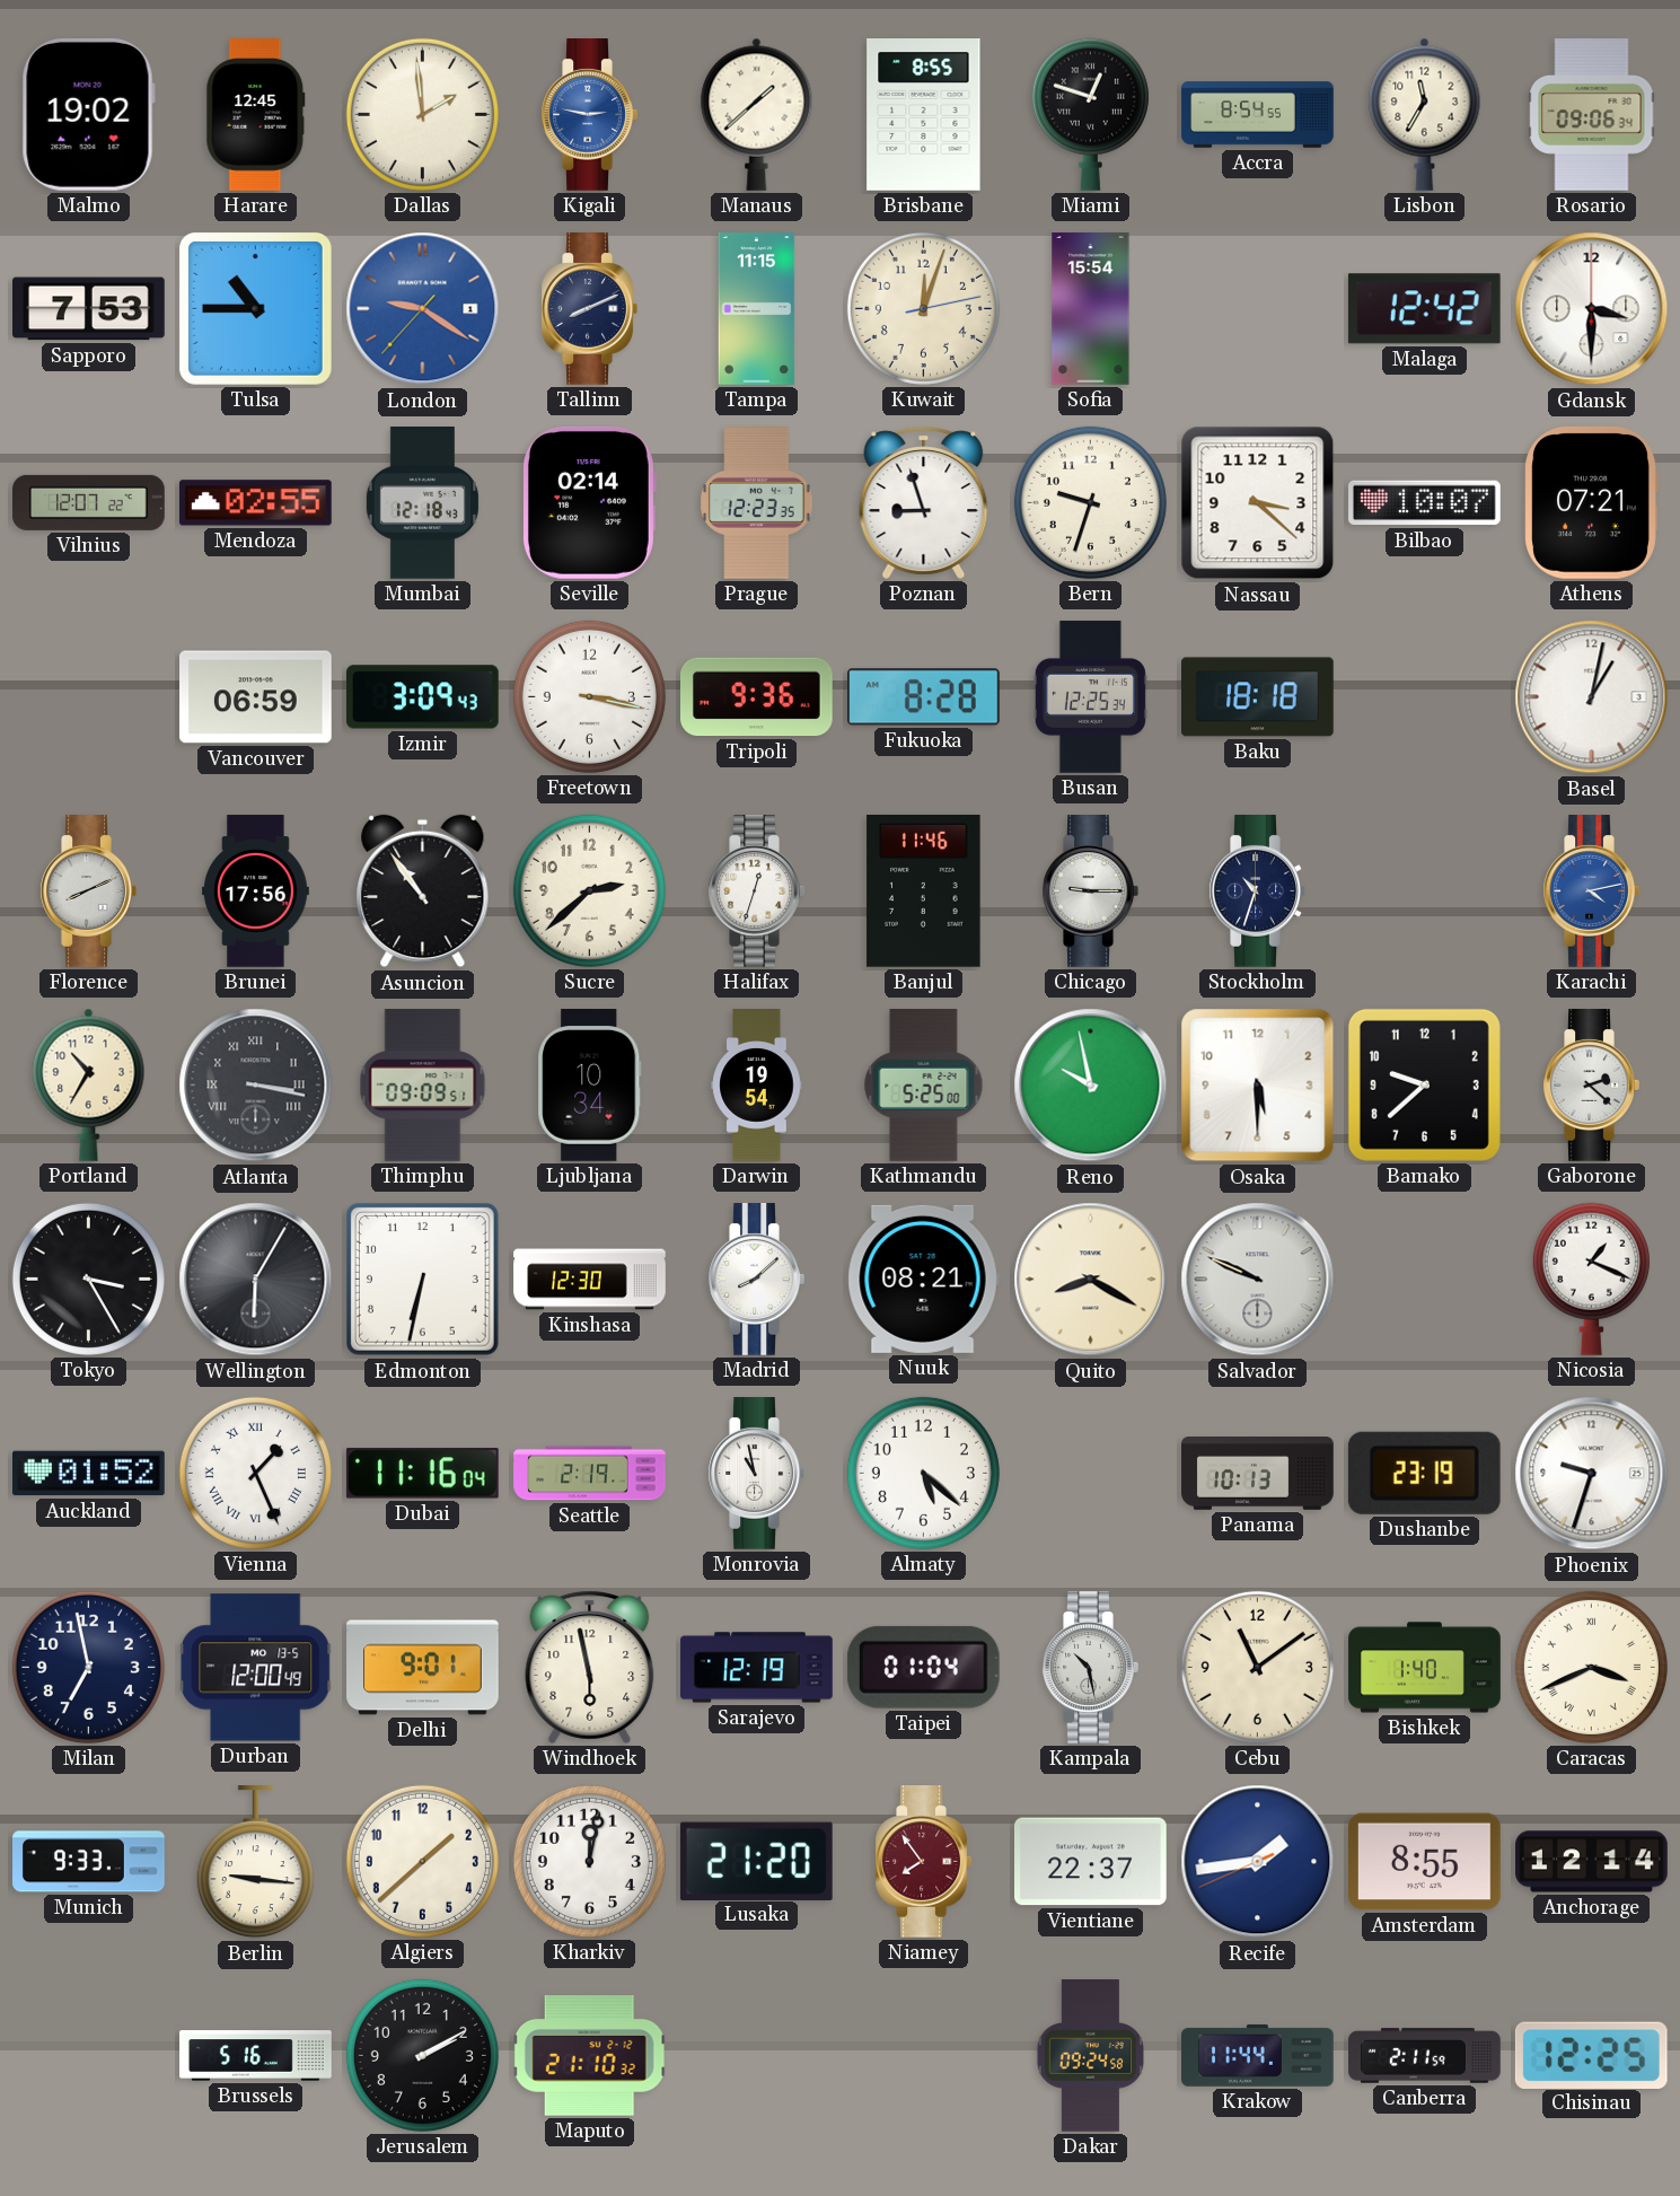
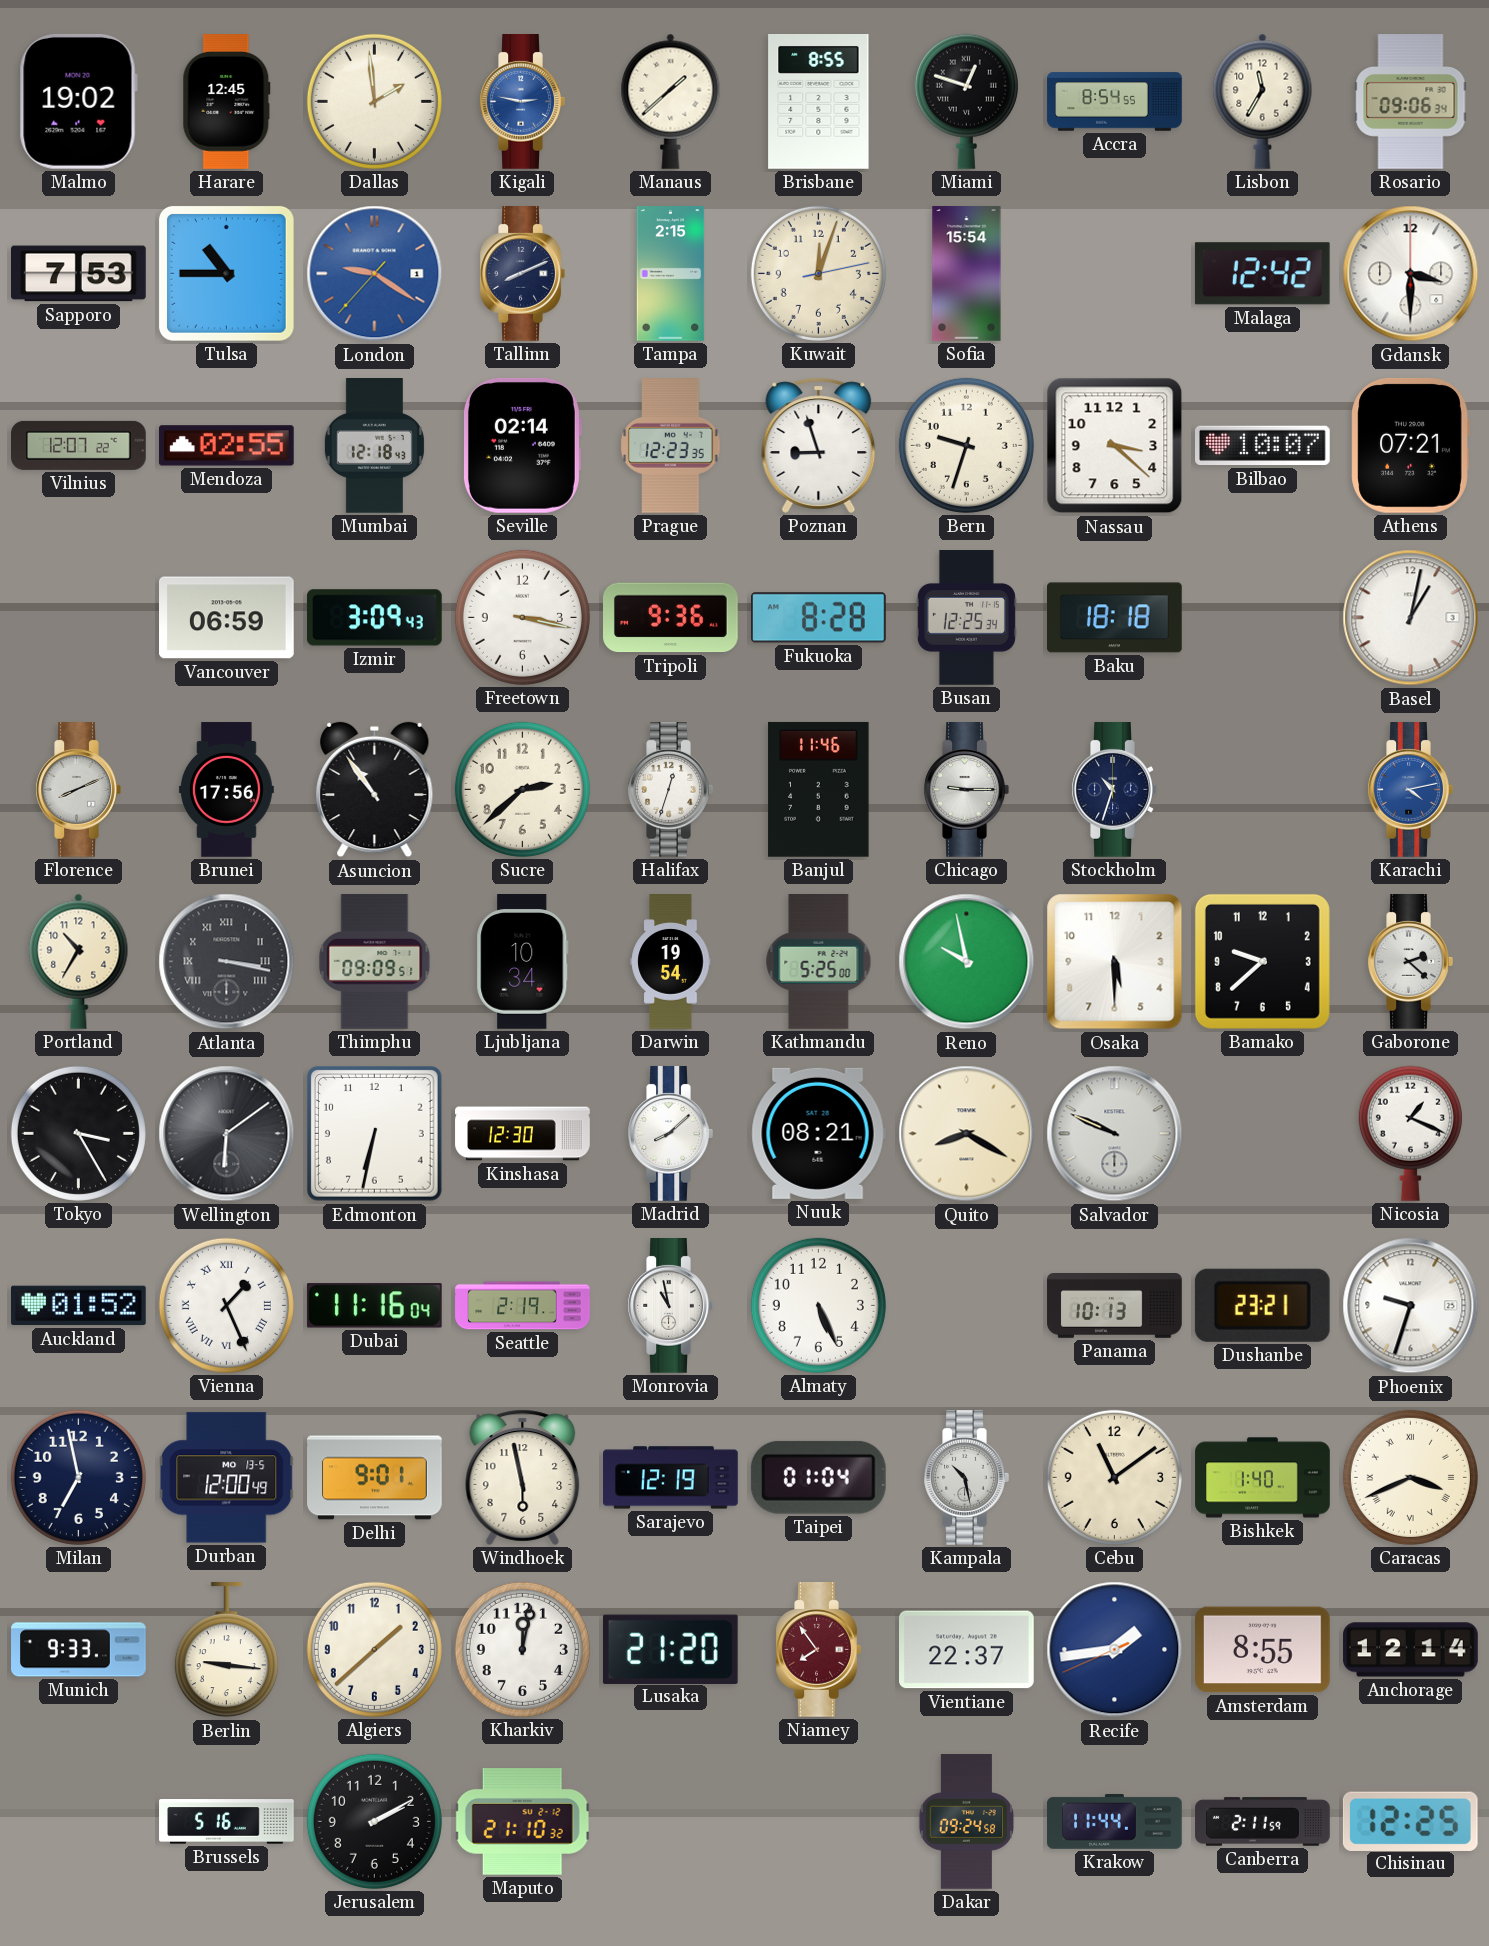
Tampa: 11:15 -> 2:15 (671, 274)
Wellington: 6:05 -> 6:09 (227, 1134)
Almaty: 5:22 -> 5:26 (818, 1305)
Dushanbe: 23:19 -> 23:21 (1262, 1305)
